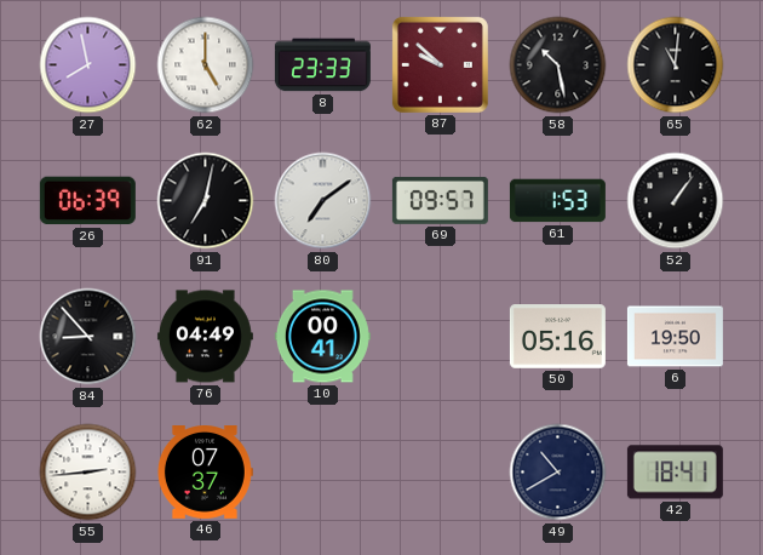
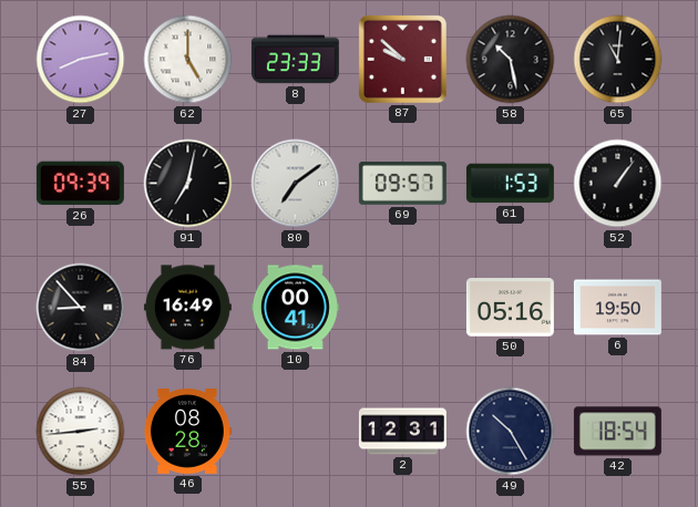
27: 7:58 -> 8:13 (81, 60)
26: 06:39 -> 09:39 (80, 184)
76: 04:49 -> 16:49 (187, 308)
46: 07:37 -> 08:28 (187, 432)
2: none -> 12:31 (402, 432)
49: 10:40 -> 10:25 (511, 432)
42: 18:41 -> 18:54 (617, 432)
